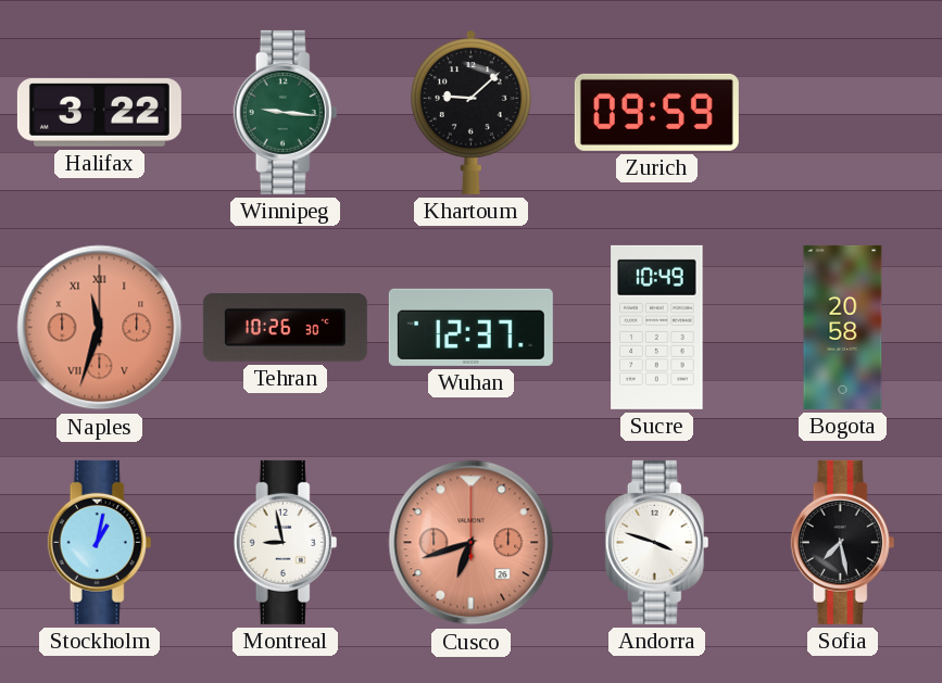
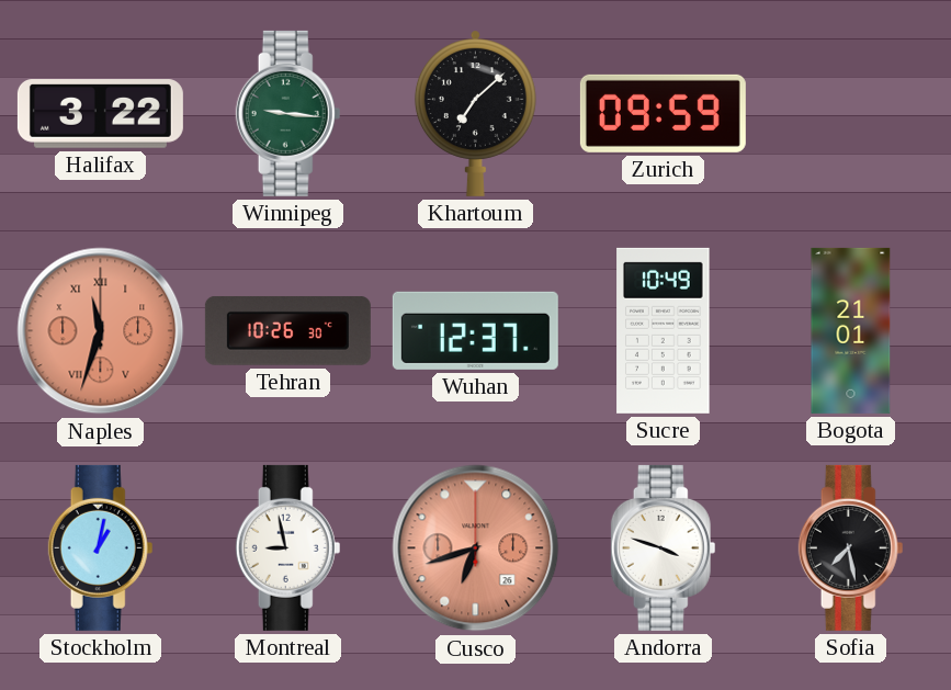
Khartoum: 9:08 -> 7:08 (475, 113)
Bogota: 20:58 -> 21:01 (851, 330)
